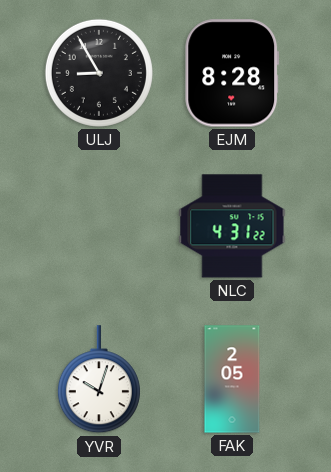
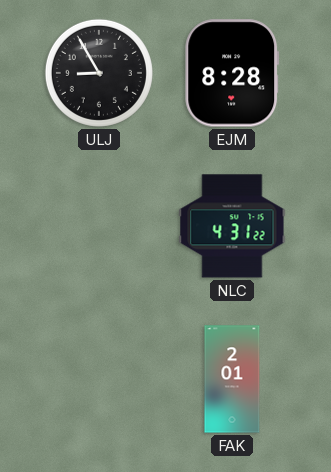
YVR: 10:03 -> none (99, 380)
FAK: 2:05 -> 2:01 (232, 379)
